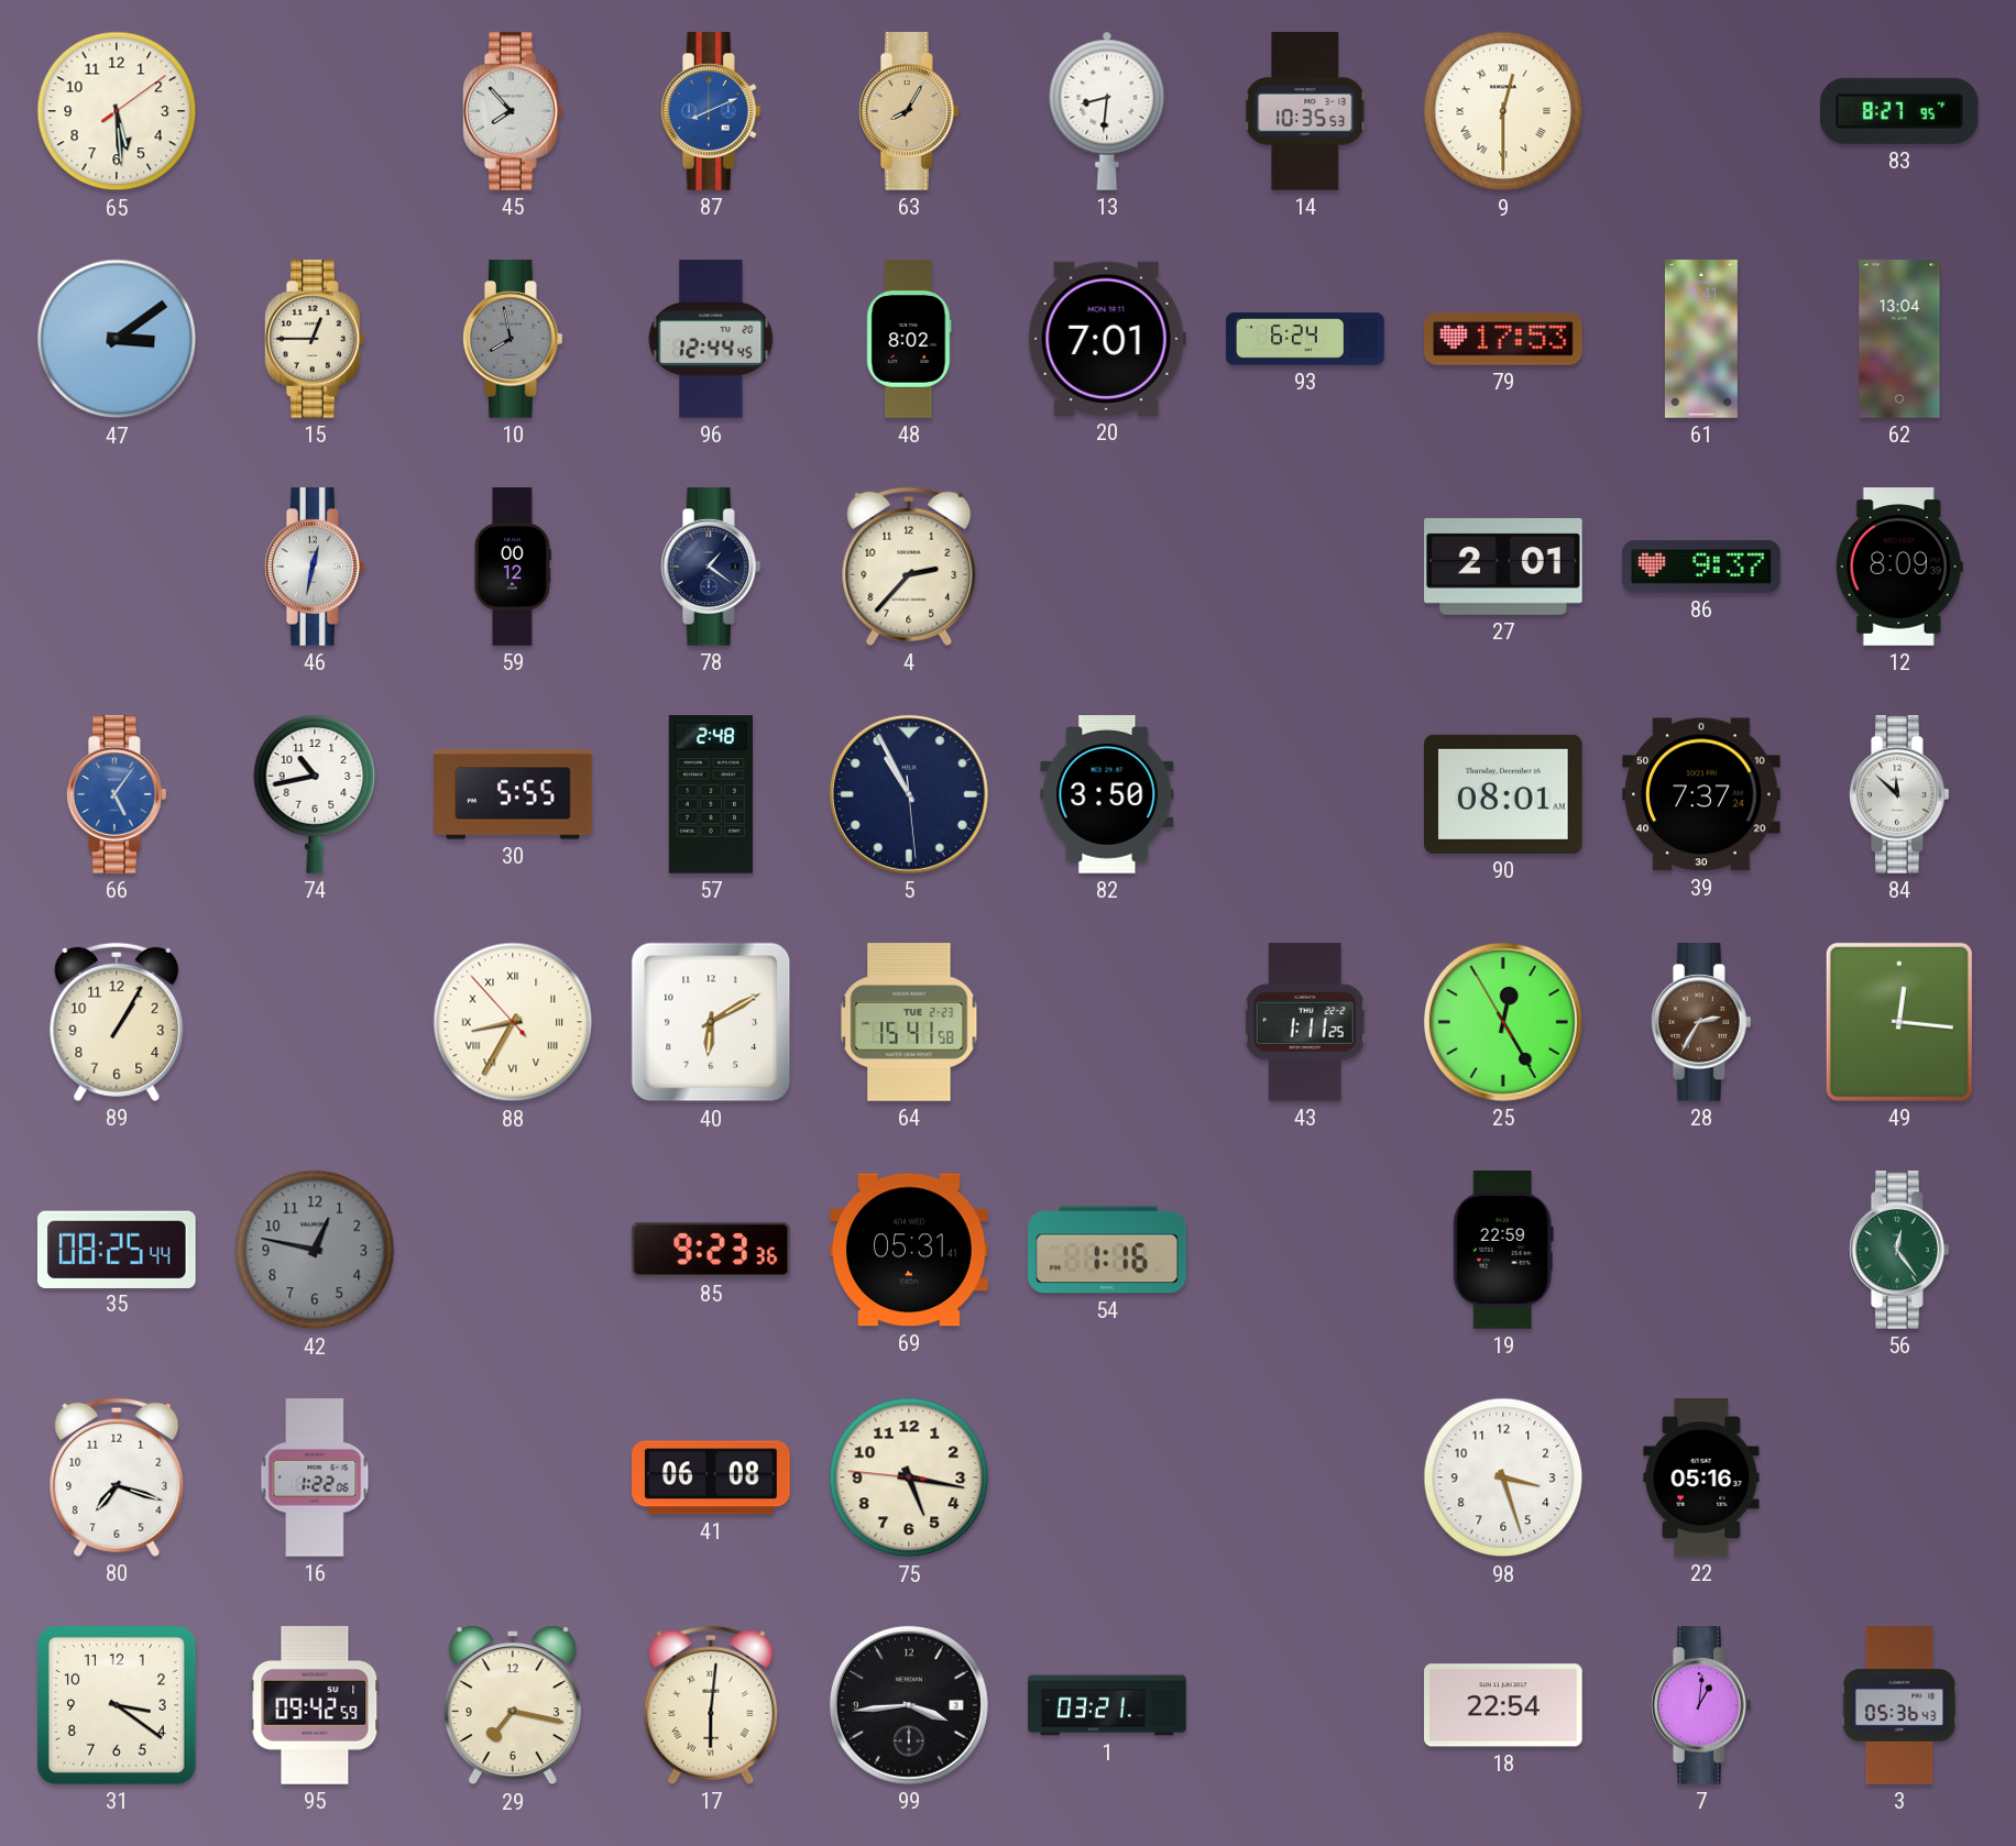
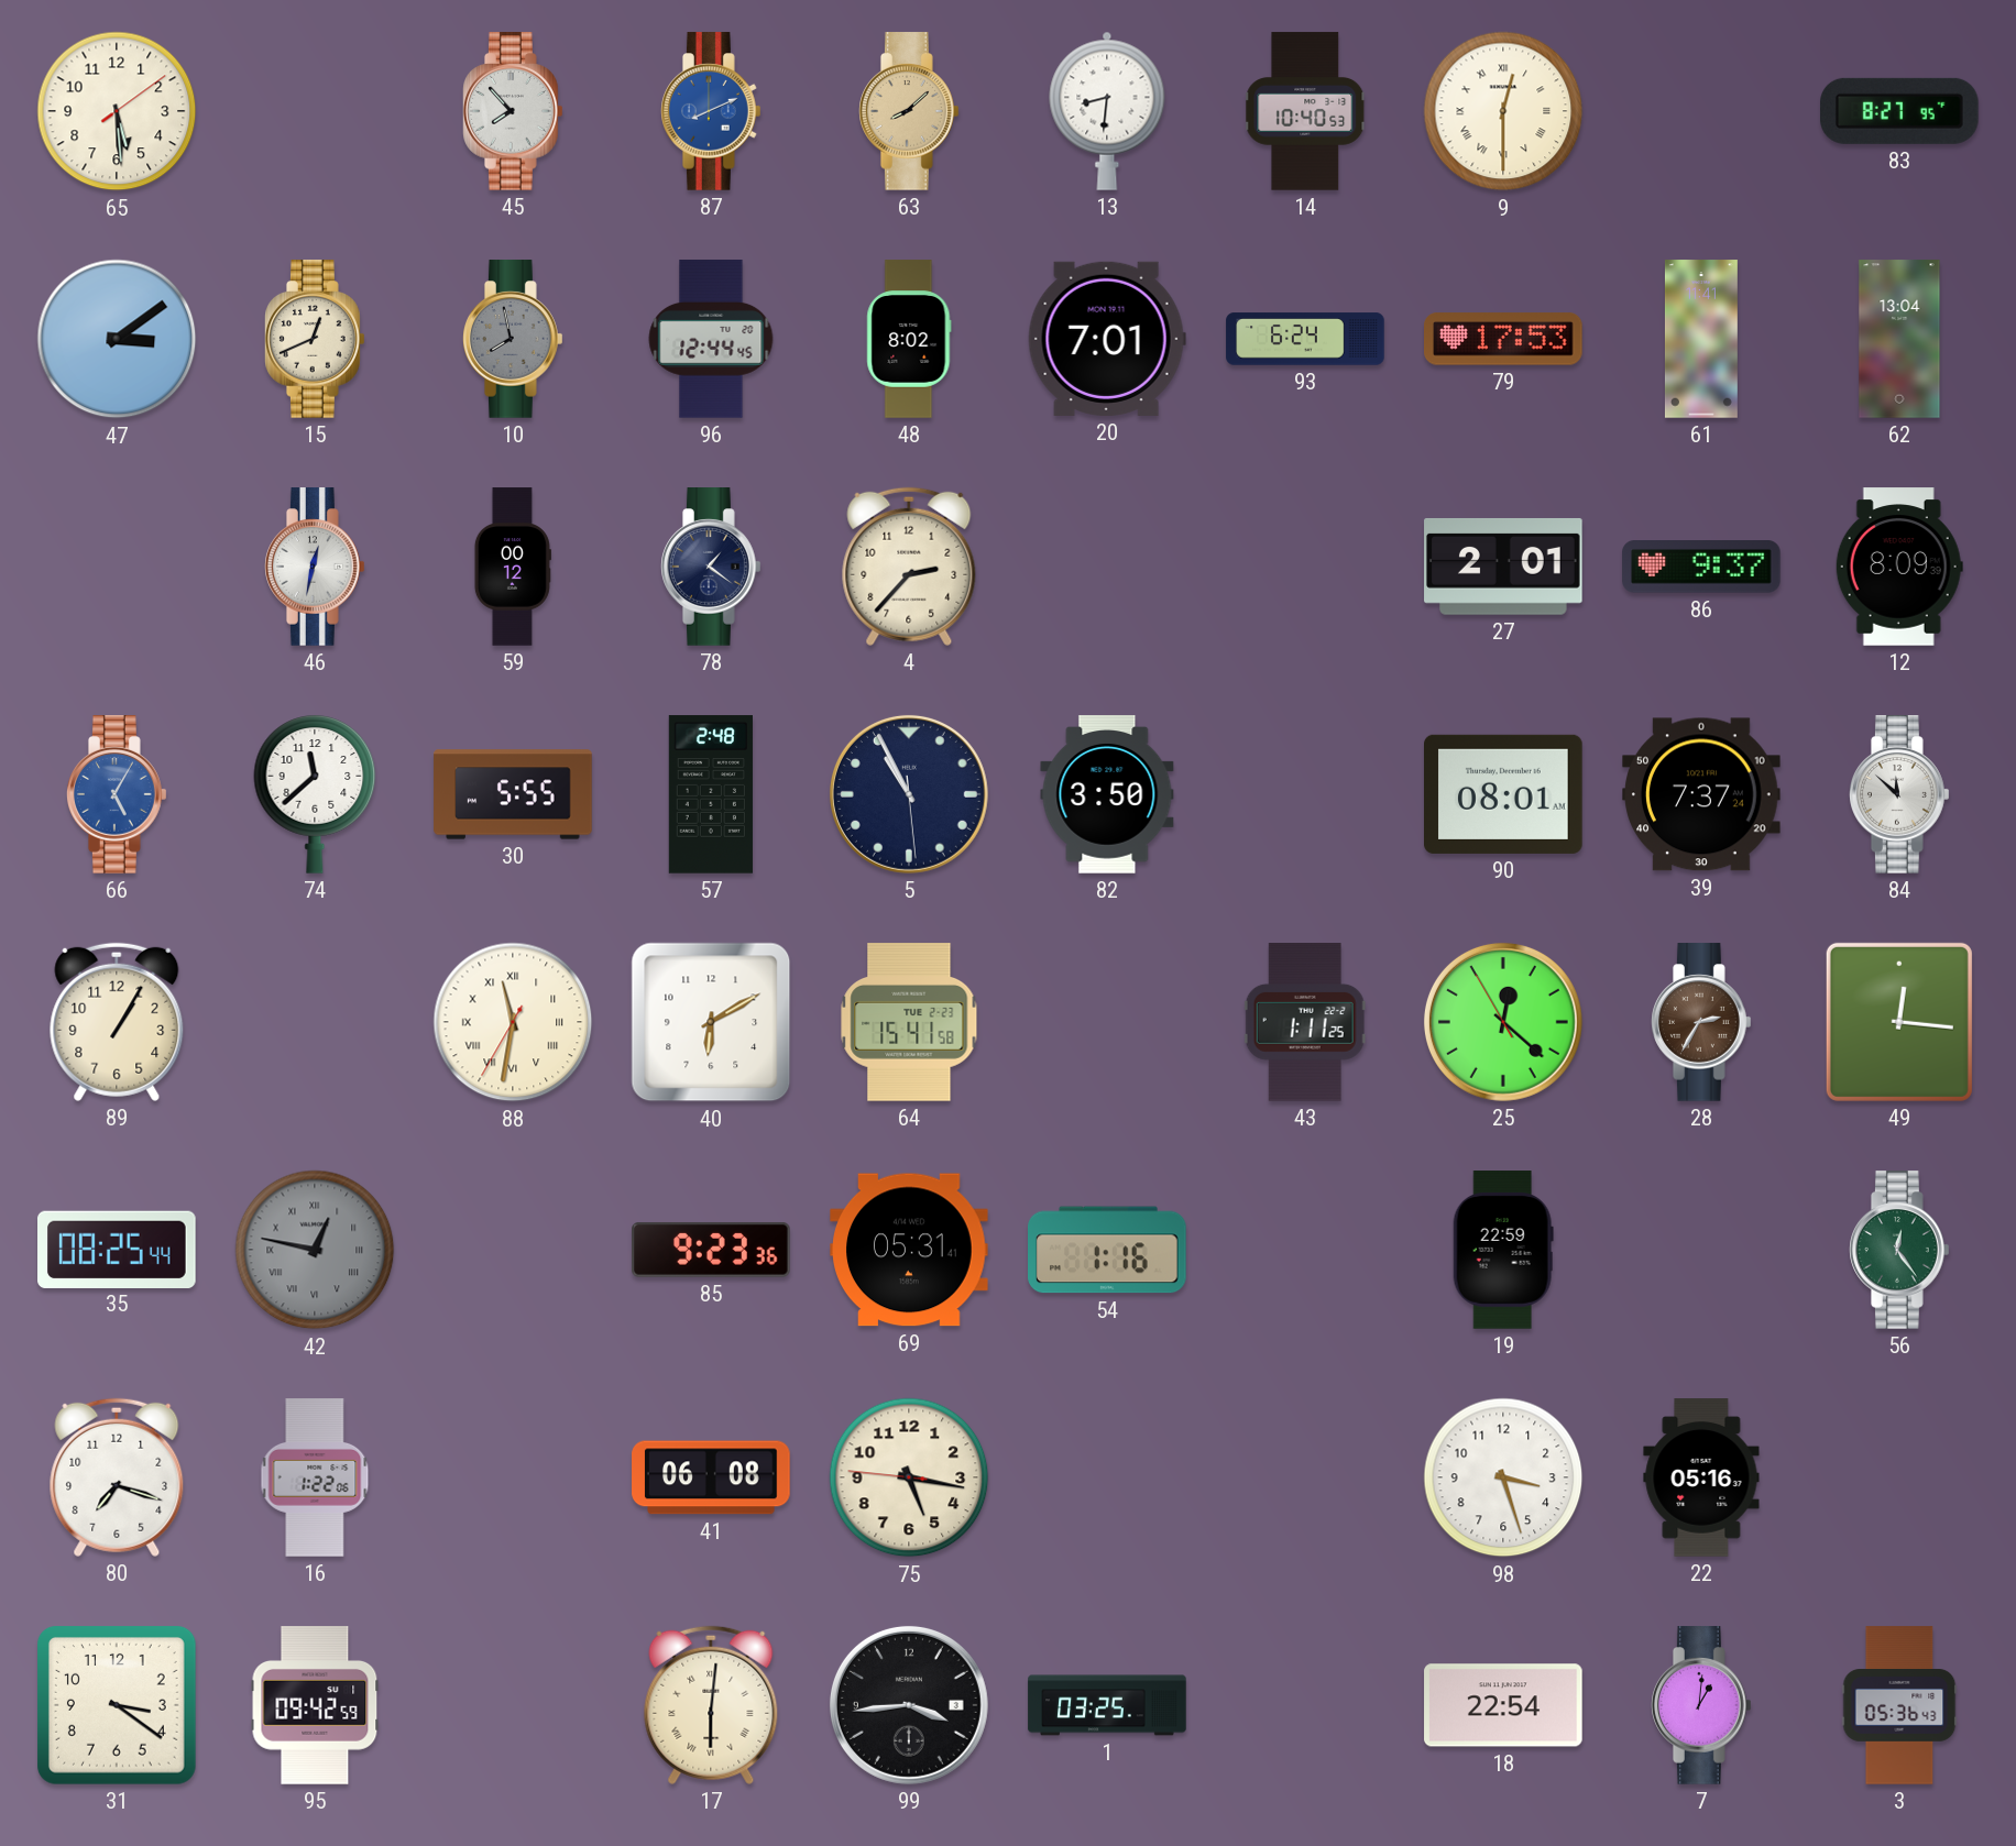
63: 8:05 -> 8:08 (910, 111)
14: 10:35 -> 10:40 (1306, 111)
15: 12:45 -> 12:41 (316, 339)
66: 5:06 -> 5:05 (118, 794)
74: 10:43 -> 11:38 (315, 794)
88: 8:34 -> 11:31 (513, 1022)
25: 12:24 -> 12:21 (1503, 1022)
42 numerals: Arabic -> Roman (315, 1250)
29: 7:17 -> none (513, 1705)
1: 03:21 -> 03:25 (1107, 1705)
